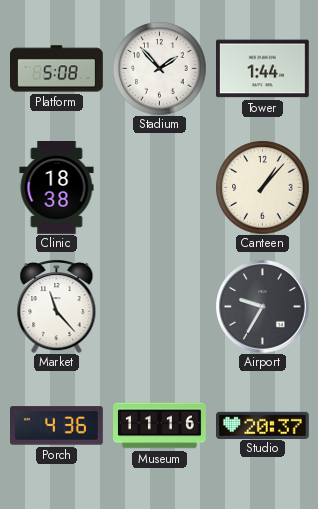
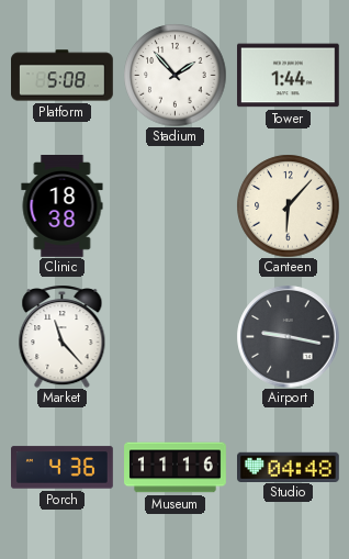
Canteen: 1:07 -> 6:07 (288, 205)
Airport: 9:35 -> 9:17 (288, 336)
Studio: 20:37 -> 04:48 (289, 467)
